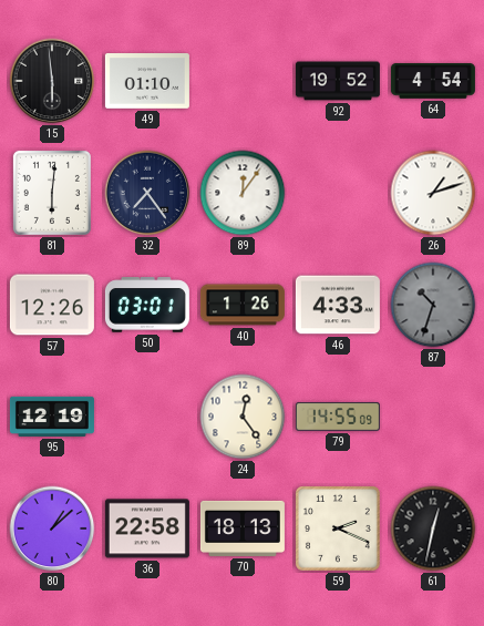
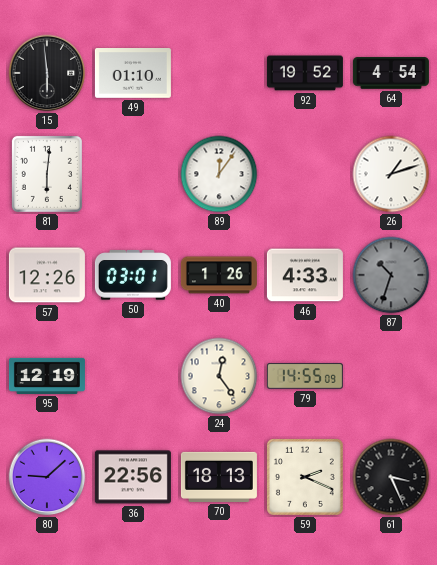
32: 7:24 -> none (147, 193)
80: 1:08 -> 9:08 (47, 477)
36: 22:58 -> 22:56 (133, 477)
61: 12:32 -> 3:26 (391, 477)
